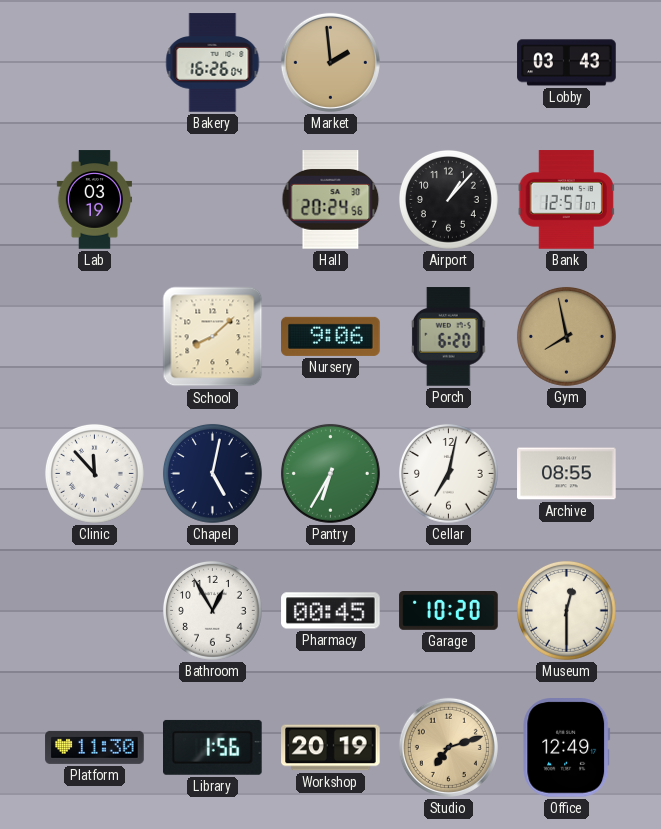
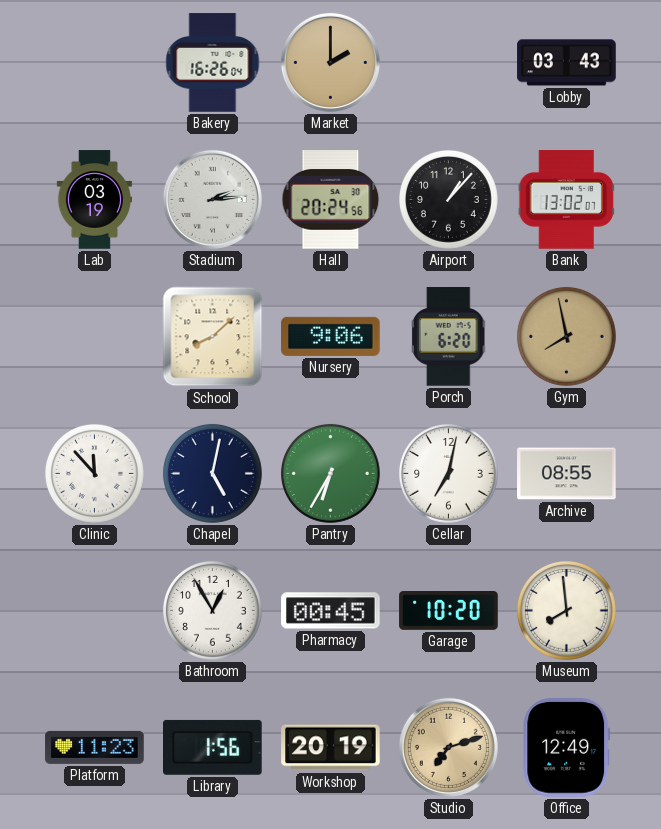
Market: 1:59 -> 2:00 (330, 62)
Stadium: none -> 2:14 (212, 199)
Bank: 12:57 -> 13:02 (566, 200)
Museum: 12:30 -> 7:59 (566, 610)
Platform: 11:30 -> 11:23 (95, 747)
